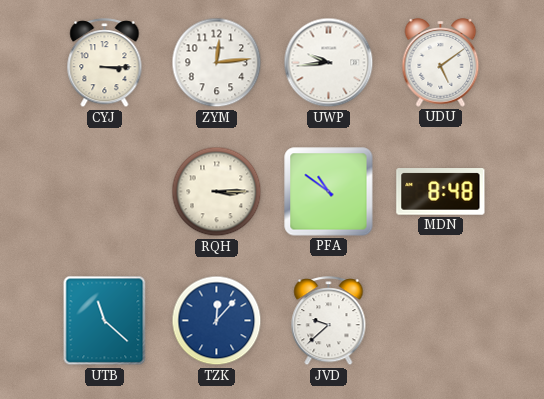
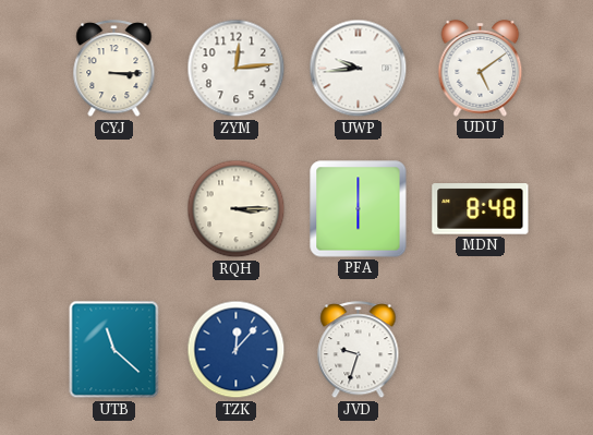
PFA: 10:51 -> 6:00 (359, 209)
JVD: 9:38 -> 9:33 (359, 350)
